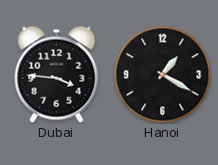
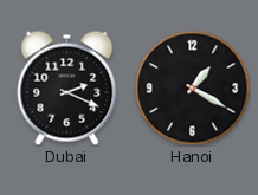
Dubai: 3:46 -> 2:19 (67, 87)
